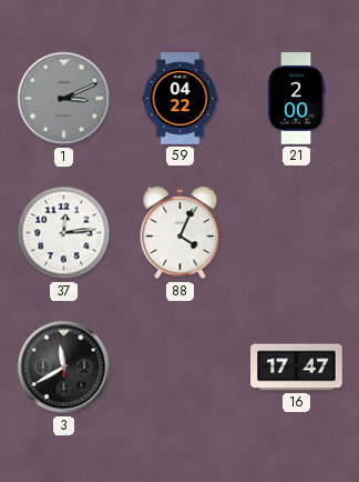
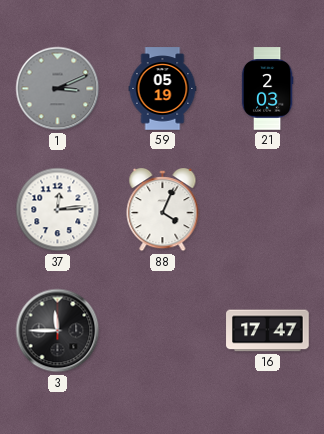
59: 04:22 -> 05:19 (163, 89)
21: 2:00 -> 2:03 (267, 89)
3: 11:40 -> 11:45 (58, 331)
